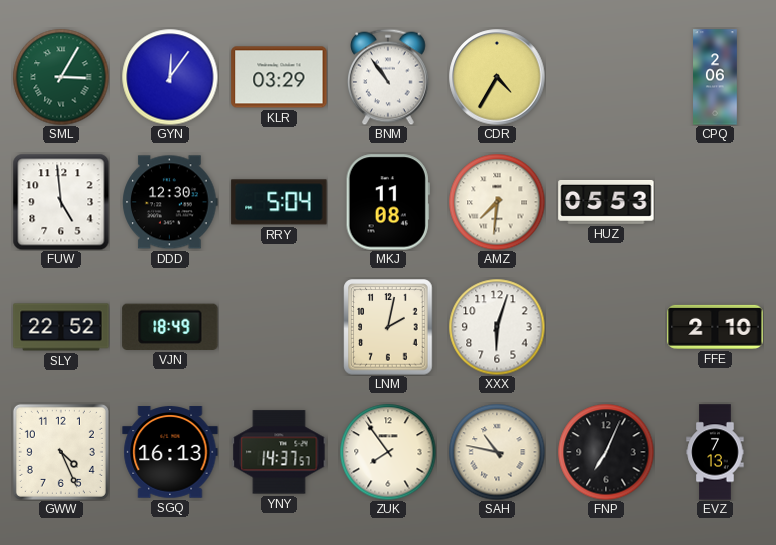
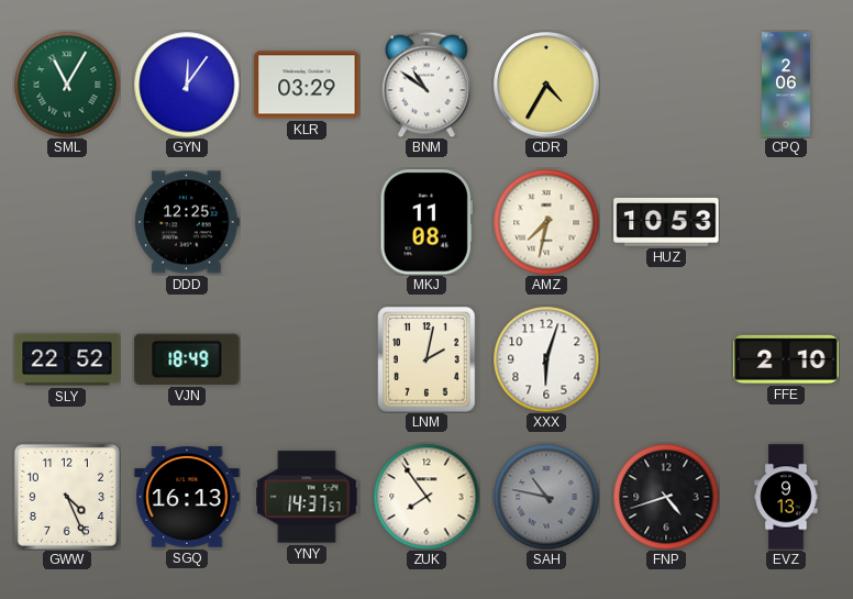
SML: 3:05 -> 11:05 (67, 85)
BNM: 10:54 -> 10:51 (428, 85)
FUW: 4:59 -> none (61, 202)
DDD: 12:30 -> 12:25 (187, 222)
RRY: 5:04 -> none (279, 202)
AMZ: 7:31 -> 7:32 (546, 222)
HUZ: 05:53 -> 10:53 (666, 222)
SAH dial: cream -> grey (546, 497)
FNP: 7:04 -> 4:42 (666, 497)
EVZ: 7:13 -> 9:13 (786, 497)
